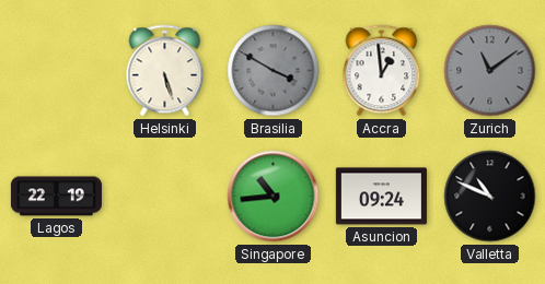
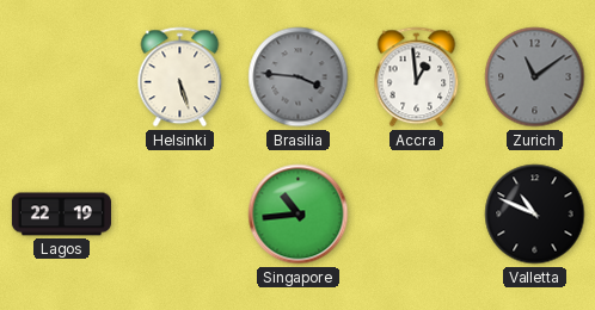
Brasilia: 3:50 -> 3:46 (299, 77)
Asuncion: 09:24 -> none (381, 197)
